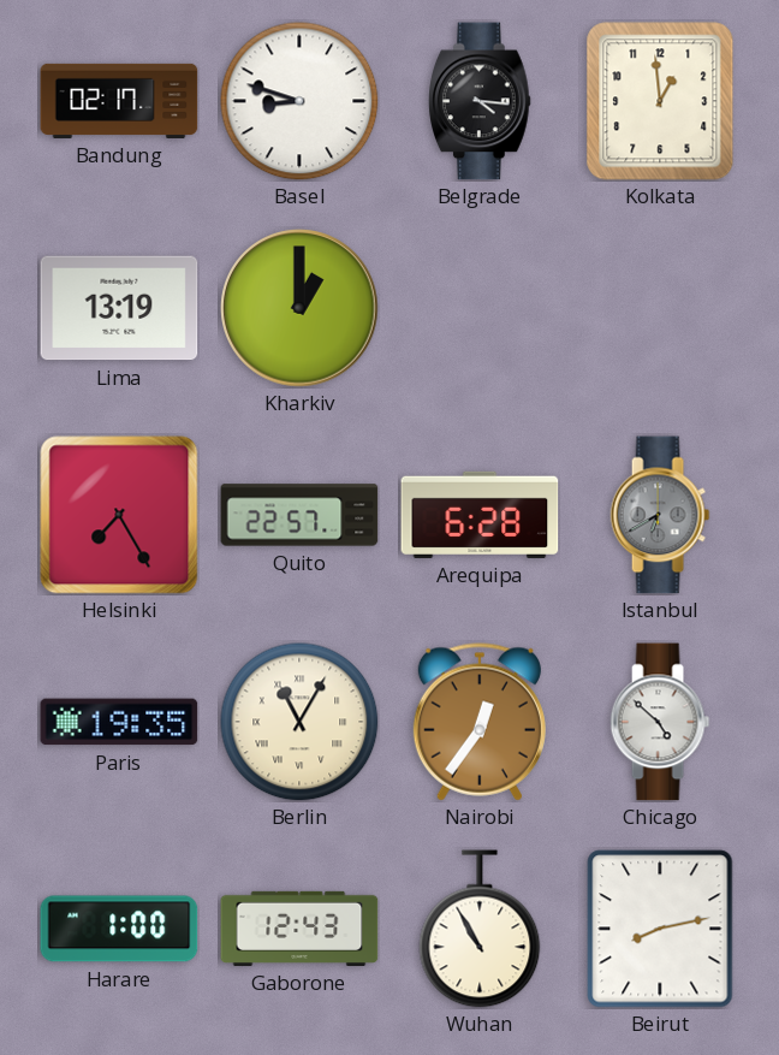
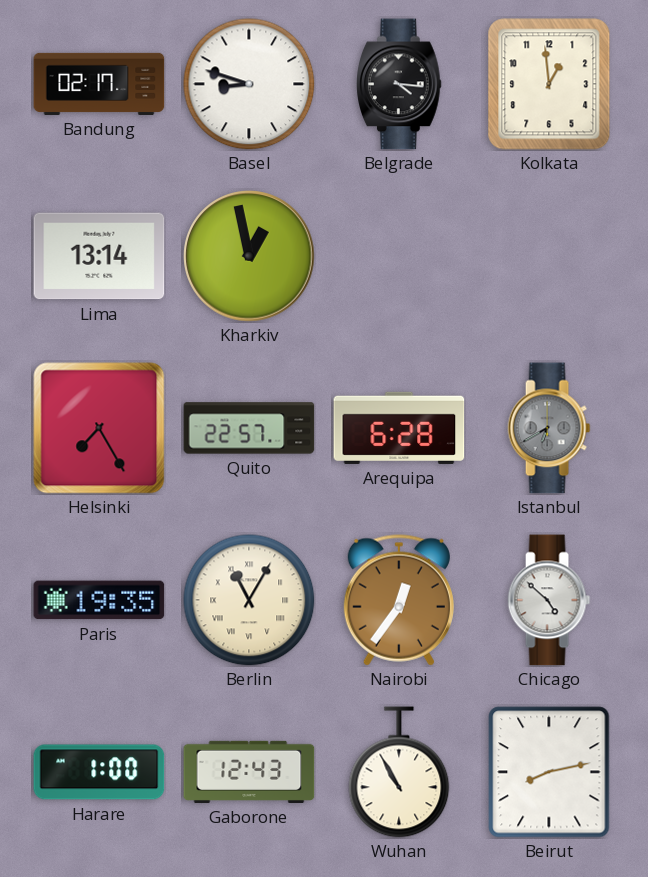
Lima: 13:19 -> 13:14 (99, 256)
Kharkiv: 1:00 -> 12:58 (249, 256)
